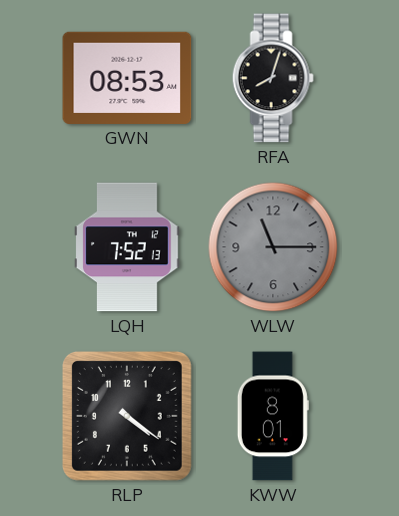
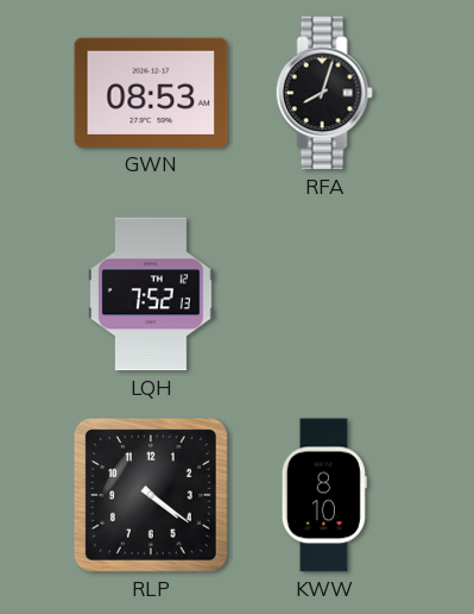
WLW: 11:15 -> none (273, 247)
KWW: 8:01 -> 8:10 (324, 495)
